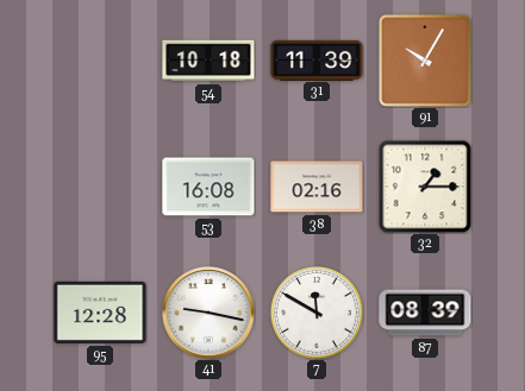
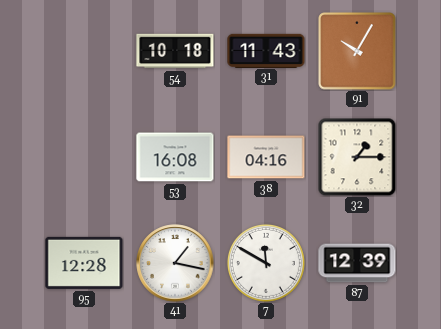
31: 11:39 -> 11:43 (266, 50)
38: 02:16 -> 04:16 (266, 157)
41: 9:17 -> 1:17 (175, 263)
87: 08:39 -> 12:39 (357, 263)
